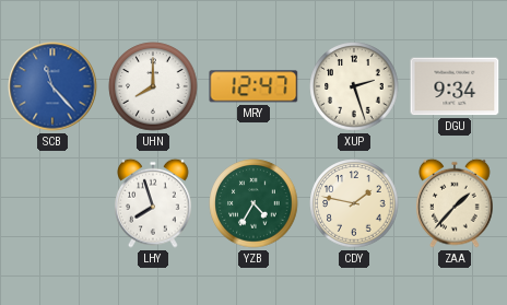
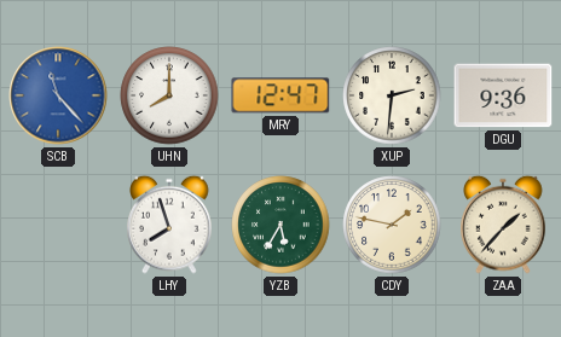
XUP: 2:27 -> 2:31 (392, 95)
DGU: 9:34 -> 9:36 (503, 95)
YZB: 4:35 -> 5:35 (280, 225)
